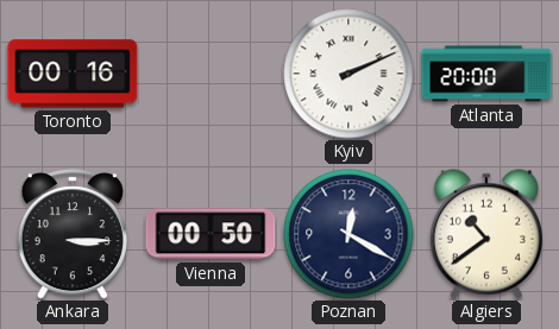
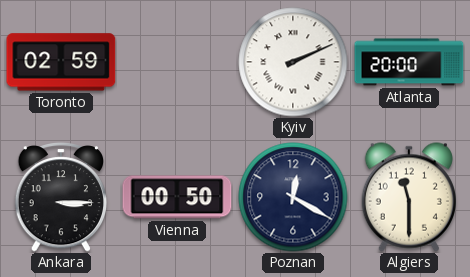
Toronto: 00:16 -> 02:59 (61, 62)
Algiers: 10:39 -> 11:30 (409, 197)
